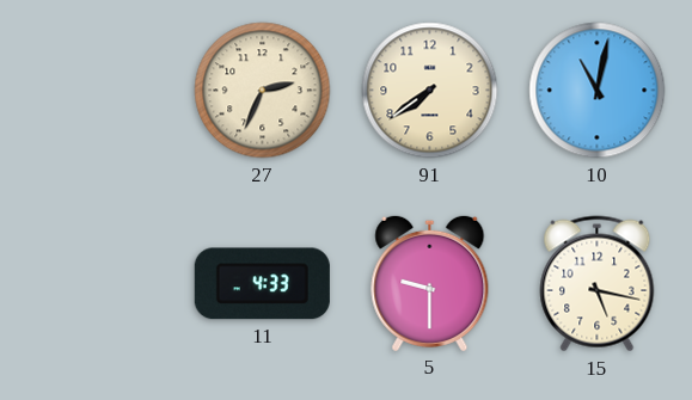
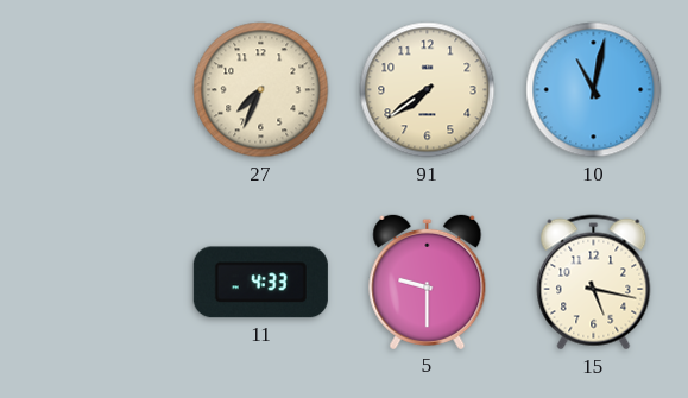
27: 2:34 -> 7:34 (261, 90)
